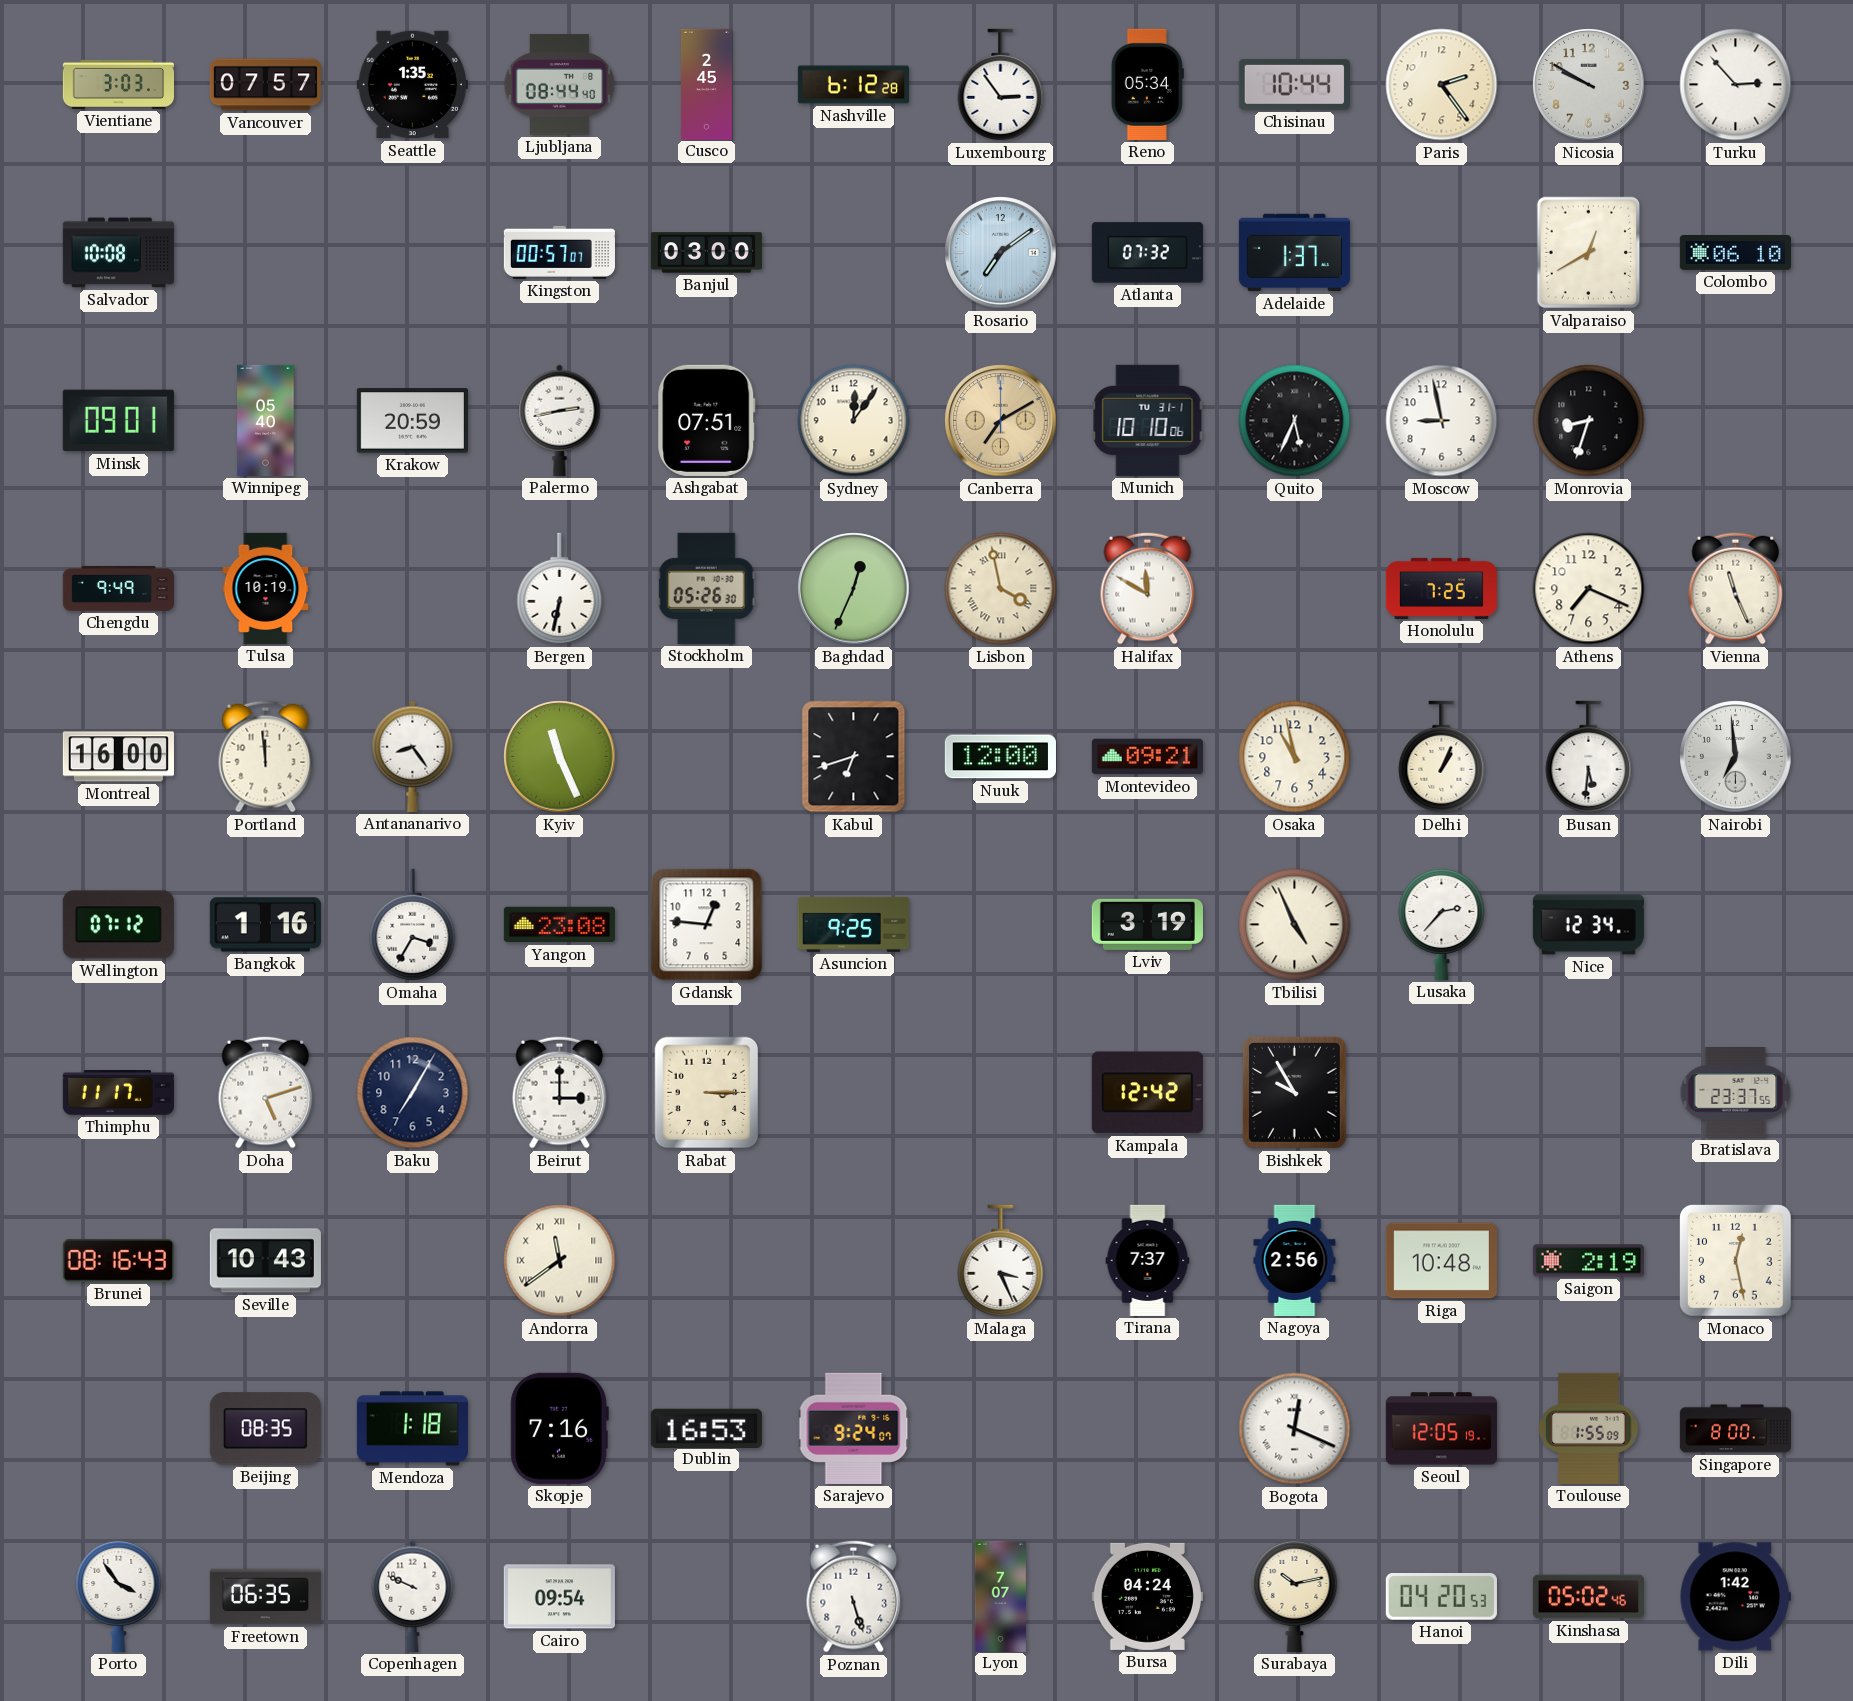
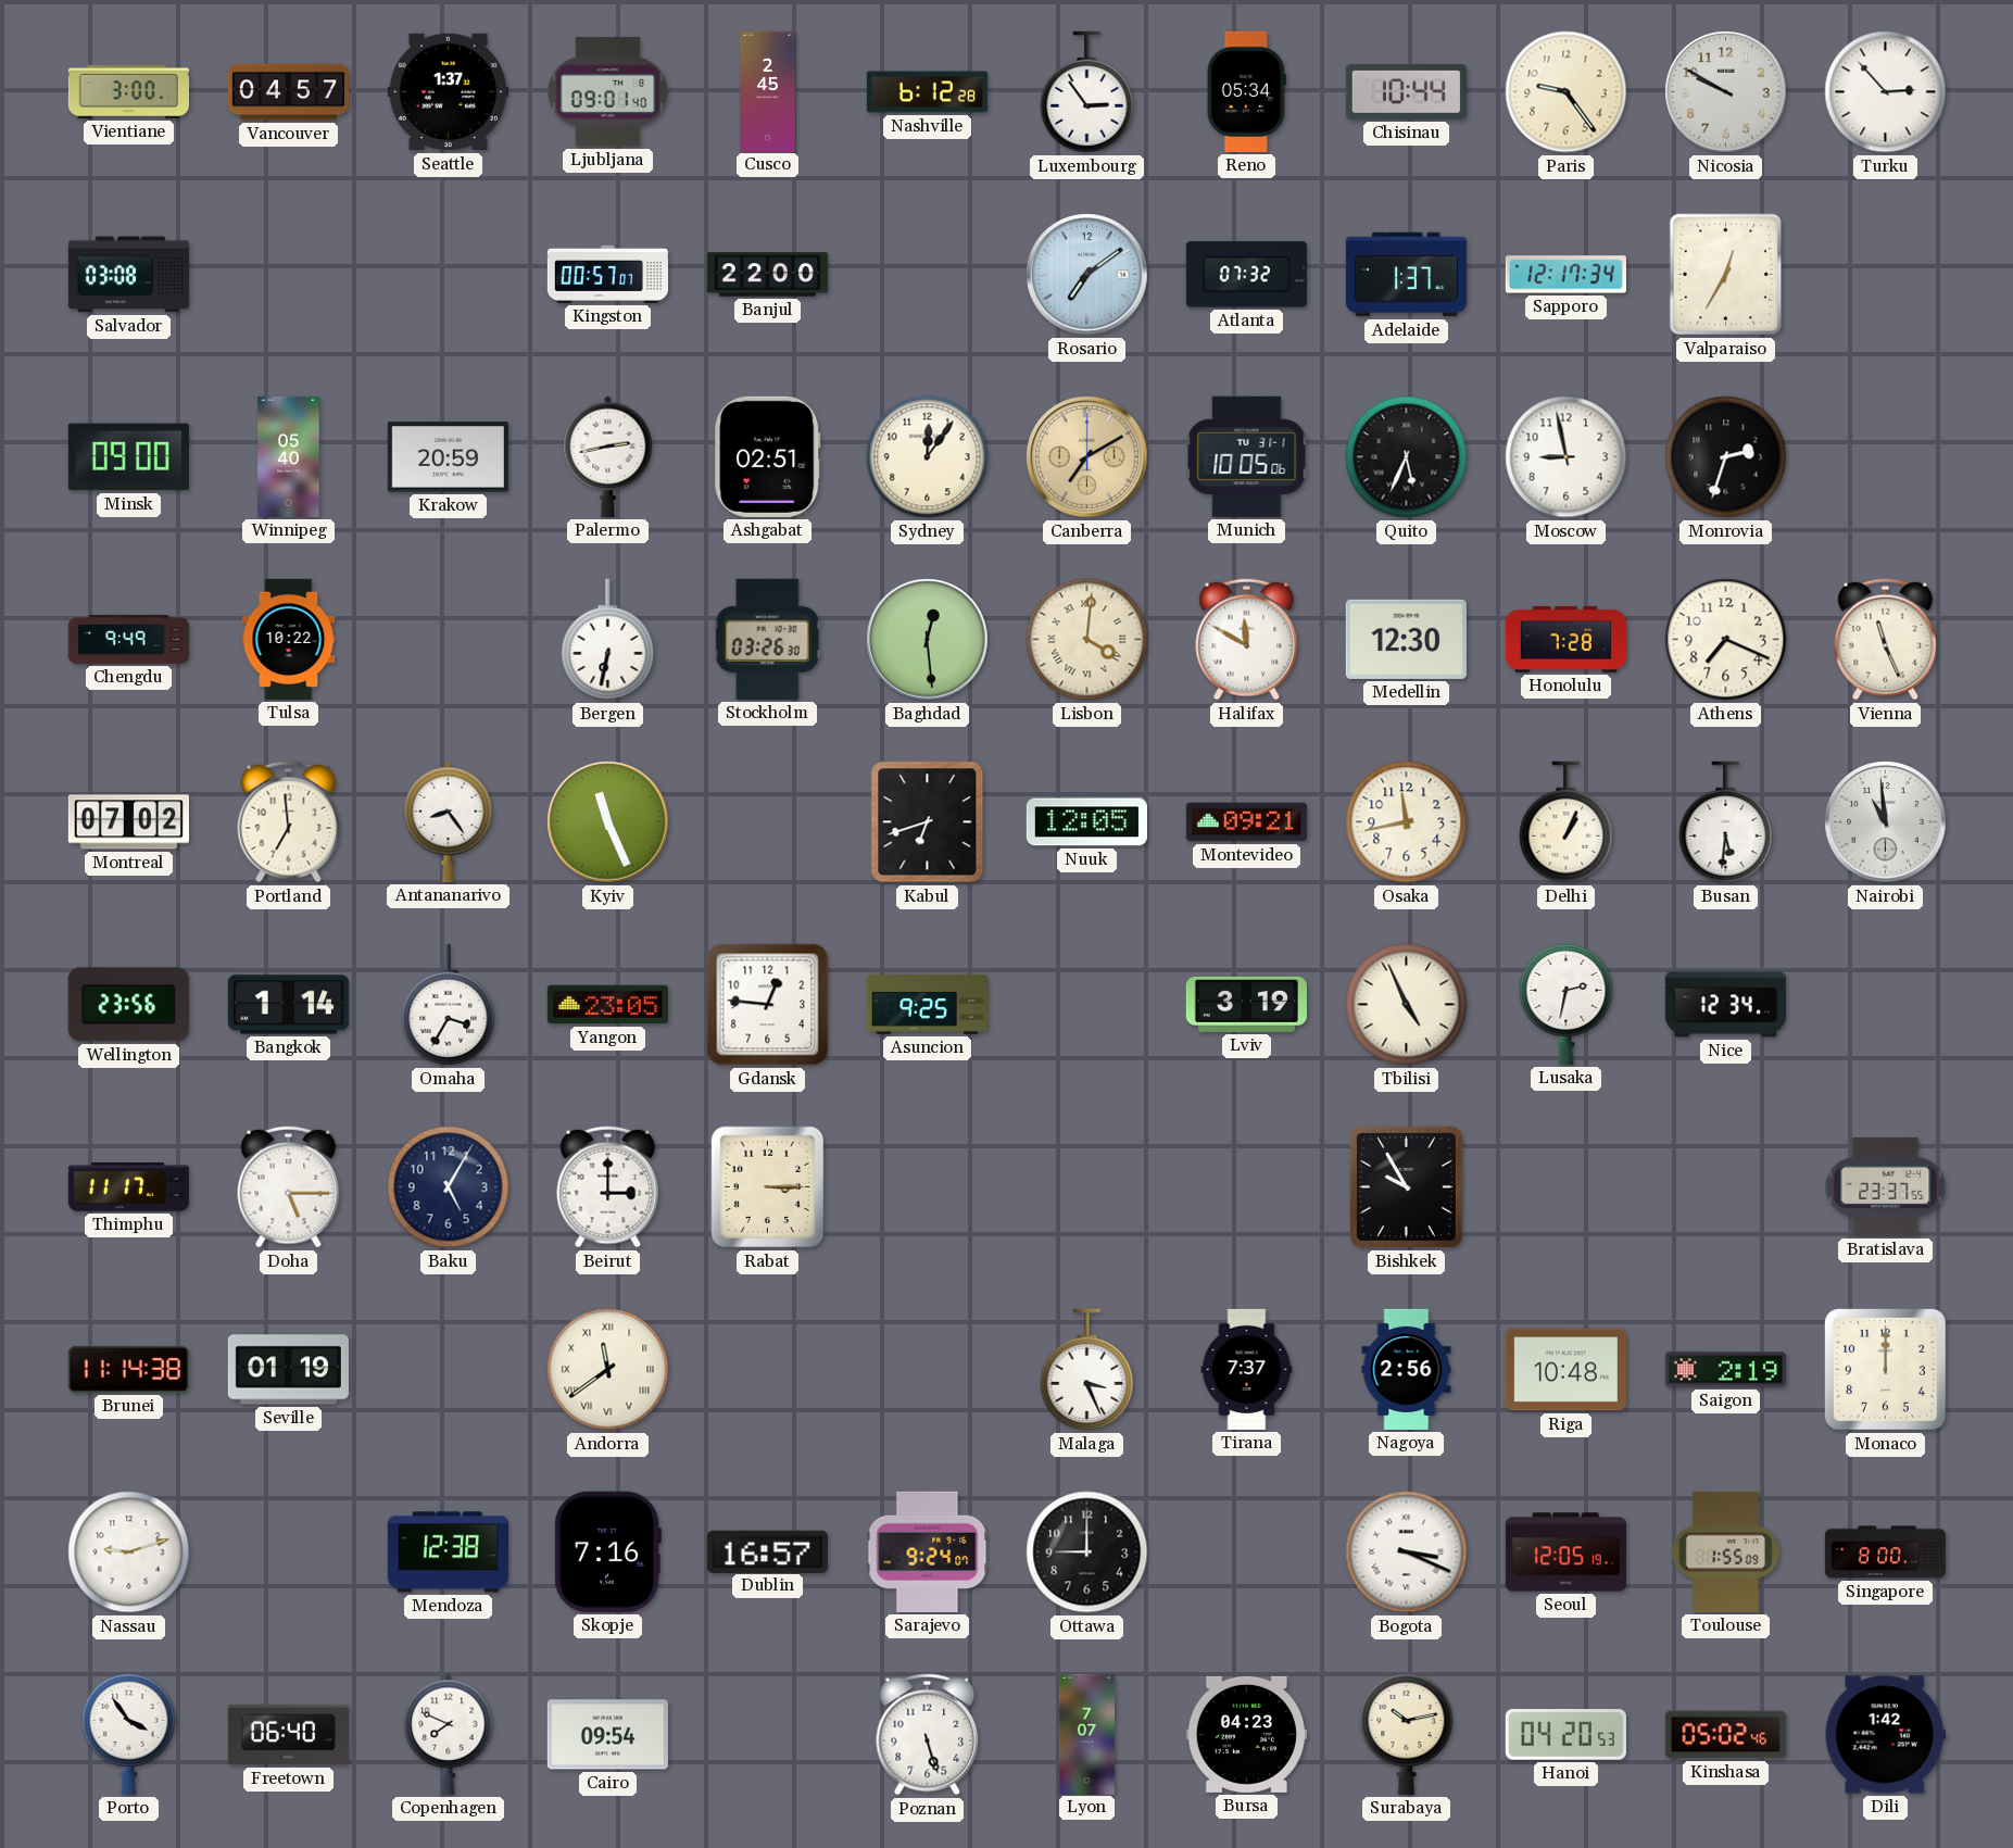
Vientiane: 3:03 -> 3:00 (128, 91)
Vancouver: 07:57 -> 04:57 (288, 92)
Seattle: 1:35 -> 1:37 (448, 92)
Ljubljana: 08:44 -> 09:01 (608, 92)
Paris: 2:24 -> 9:24 (1567, 92)
Salvador: 10:08 -> 03:08 (128, 275)
Banjul: 03:00 -> 22:00 (767, 275)
Sapporo: none -> 12:17 (1565, 275)
Valparaiso: 12:40 -> 12:35 (1726, 275)
Colombo: 06:10 -> none (1735, 253)
Minsk: 09:01 -> 09:00 (128, 457)
Ashgabat: 07:51 -> 02:51 (768, 456)
Munich: 10:10 -> 10:05 (1247, 456)
Monrovia: 8:33 -> 2:33 (1726, 457)
Tulsa: 10:19 -> 10:22 (289, 639)
Stockholm: 05:26 -> 03:26 (767, 639)
Baghdad: 12:34 -> 12:29 (928, 640)
Lisbon: 3:58 -> 4:01 (1087, 640)
Medellin: none -> 12:30 (1406, 639)
Honolulu: 7:25 -> 7:28 (1565, 639)
Montreal: 16:00 -> 07:02 (128, 822)
Portland: 11:59 -> 6:59 (289, 822)
Nuuk: 12:00 -> 12:05 (1086, 822)
Osaka: 10:58 -> 11:43 (1407, 822)
Nairobi: 6:59 -> 10:59 (1886, 822)
Wellington: 07:12 -> 23:56 (128, 1005)
Bangkok: 1:16 -> 1:14 (288, 1005)
Yangon: 23:08 -> 23:05 (607, 1005)
Lusaka: 2:37 -> 2:32 (1567, 1004)
Doha: 5:12 -> 5:15 (289, 1187)
Baku: 7:05 -> 5:05 (449, 1187)
Kampala: 12:42 -> none (1147, 1093)
Brunei: 08:16 -> 11:14 (128, 1369)
Seville: 10:43 -> 01:19 (288, 1370)
Monaco: 12:28 -> 12:00 (1886, 1370)
Nassau: none -> 9:12 (129, 1552)
Beijing: 08:35 -> none (265, 1429)
Mendoza: 1:18 -> 12:38 (448, 1552)
Dublin: 16:53 -> 16:57 (767, 1551)
Ottawa: none -> 9:00 (1087, 1552)
Bogota: 12:19 -> 3:19 (1407, 1552)
Freetown: 06:35 -> 06:40 (288, 1735)
Copenhagen: 9:49 -> 7:49 (449, 1734)
Bursa: 04:24 -> 04:23 (1246, 1734)
